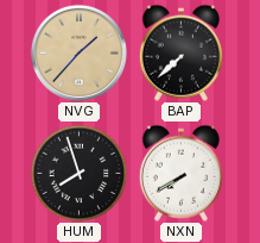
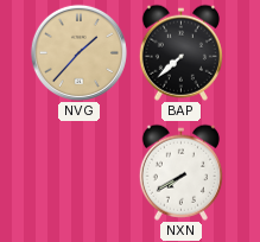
HUM: 7:57 -> none (78, 173)
